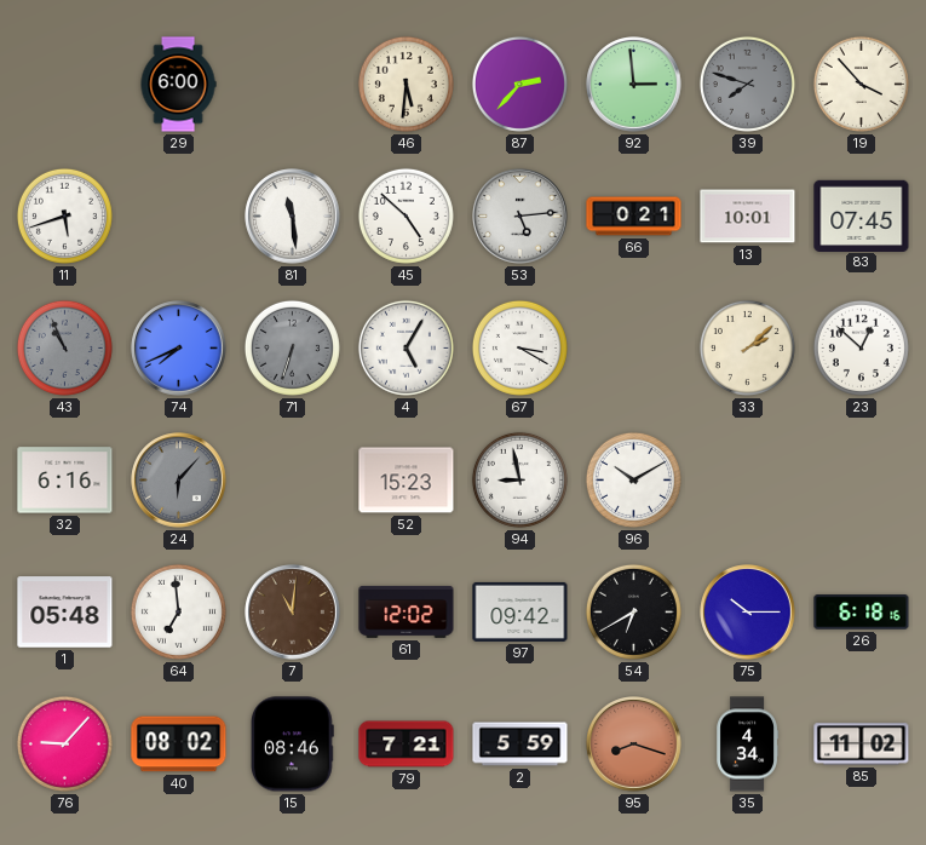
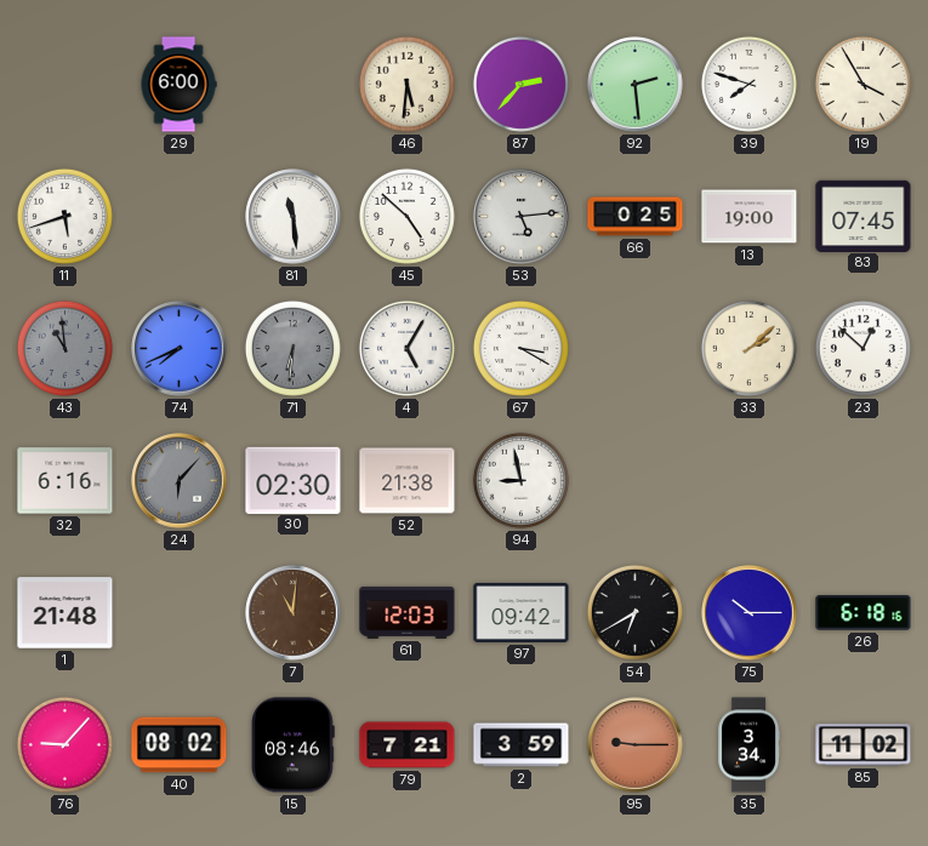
92: 2:59 -> 2:29 (636, 85)
39 dial: grey -> white (748, 84)
19: 3:53 -> 3:55 (862, 84)
66: 0:21 -> 0:25 (636, 217)
13: 10:01 -> 19:00 (750, 217)
43: 10:56 -> 10:59 (64, 348)
71: 6:33 -> 6:31 (292, 348)
30: none -> 02:30 (294, 480)
52: 15:23 -> 21:38 (408, 481)
96: 10:10 -> none (633, 479)
1: 05:48 -> 21:48 (66, 613)
64: 6:59 -> none (178, 611)
61: 12:02 -> 12:03 (408, 612)
2: 5:59 -> 3:59 (522, 745)
95: 8:18 -> 9:15 (636, 745)
35: 4:34 -> 3:34 (748, 745)
